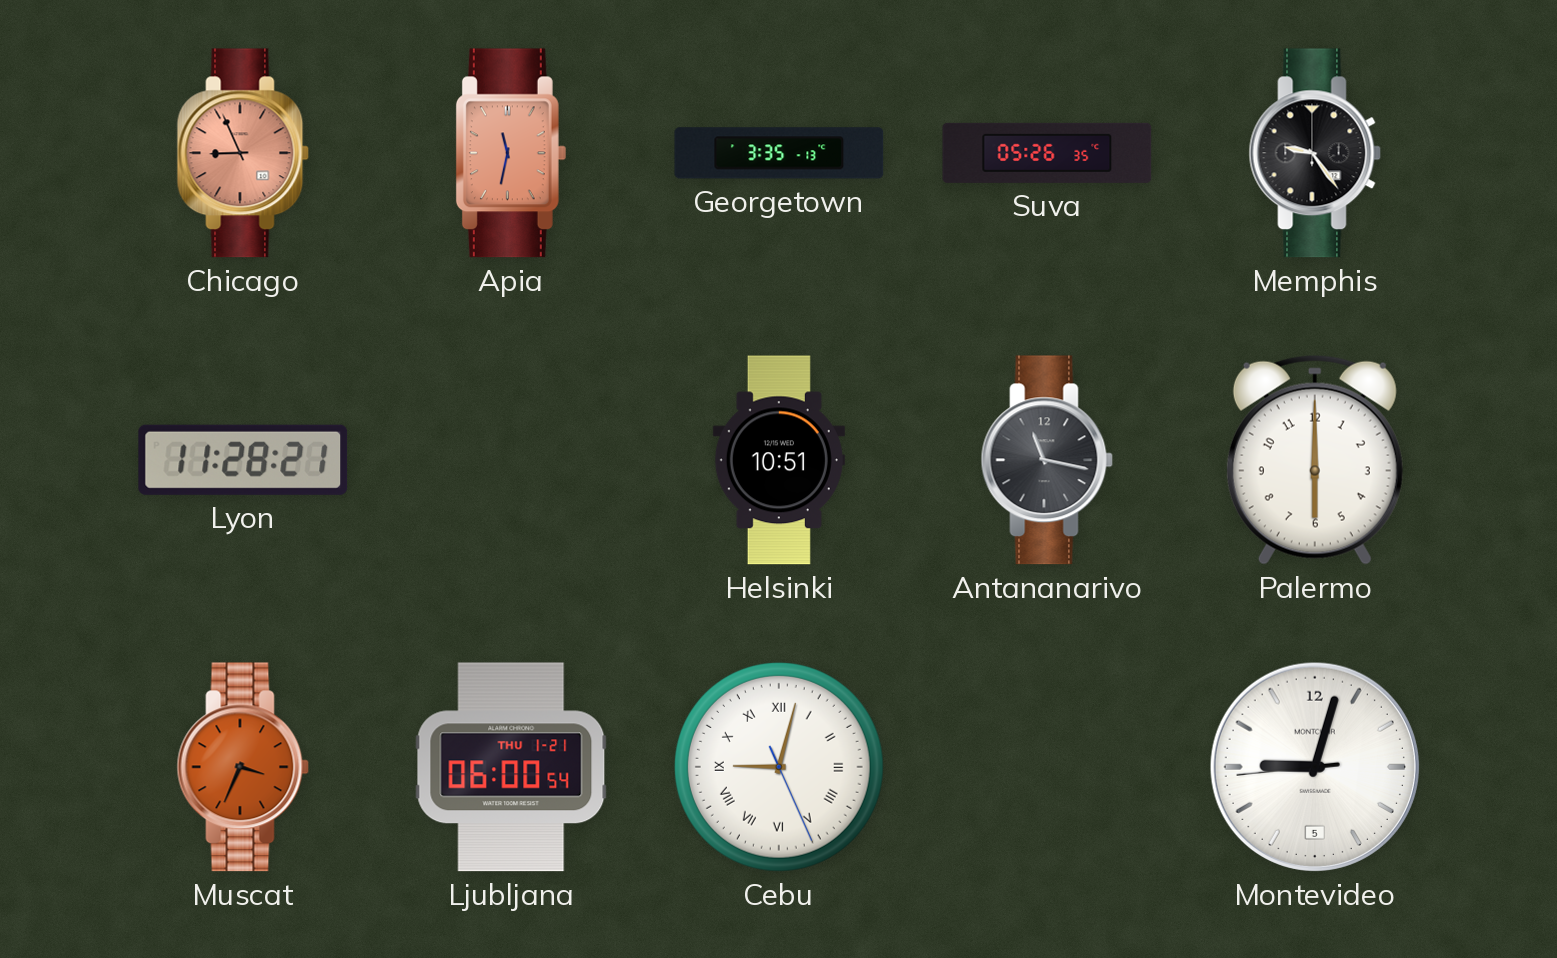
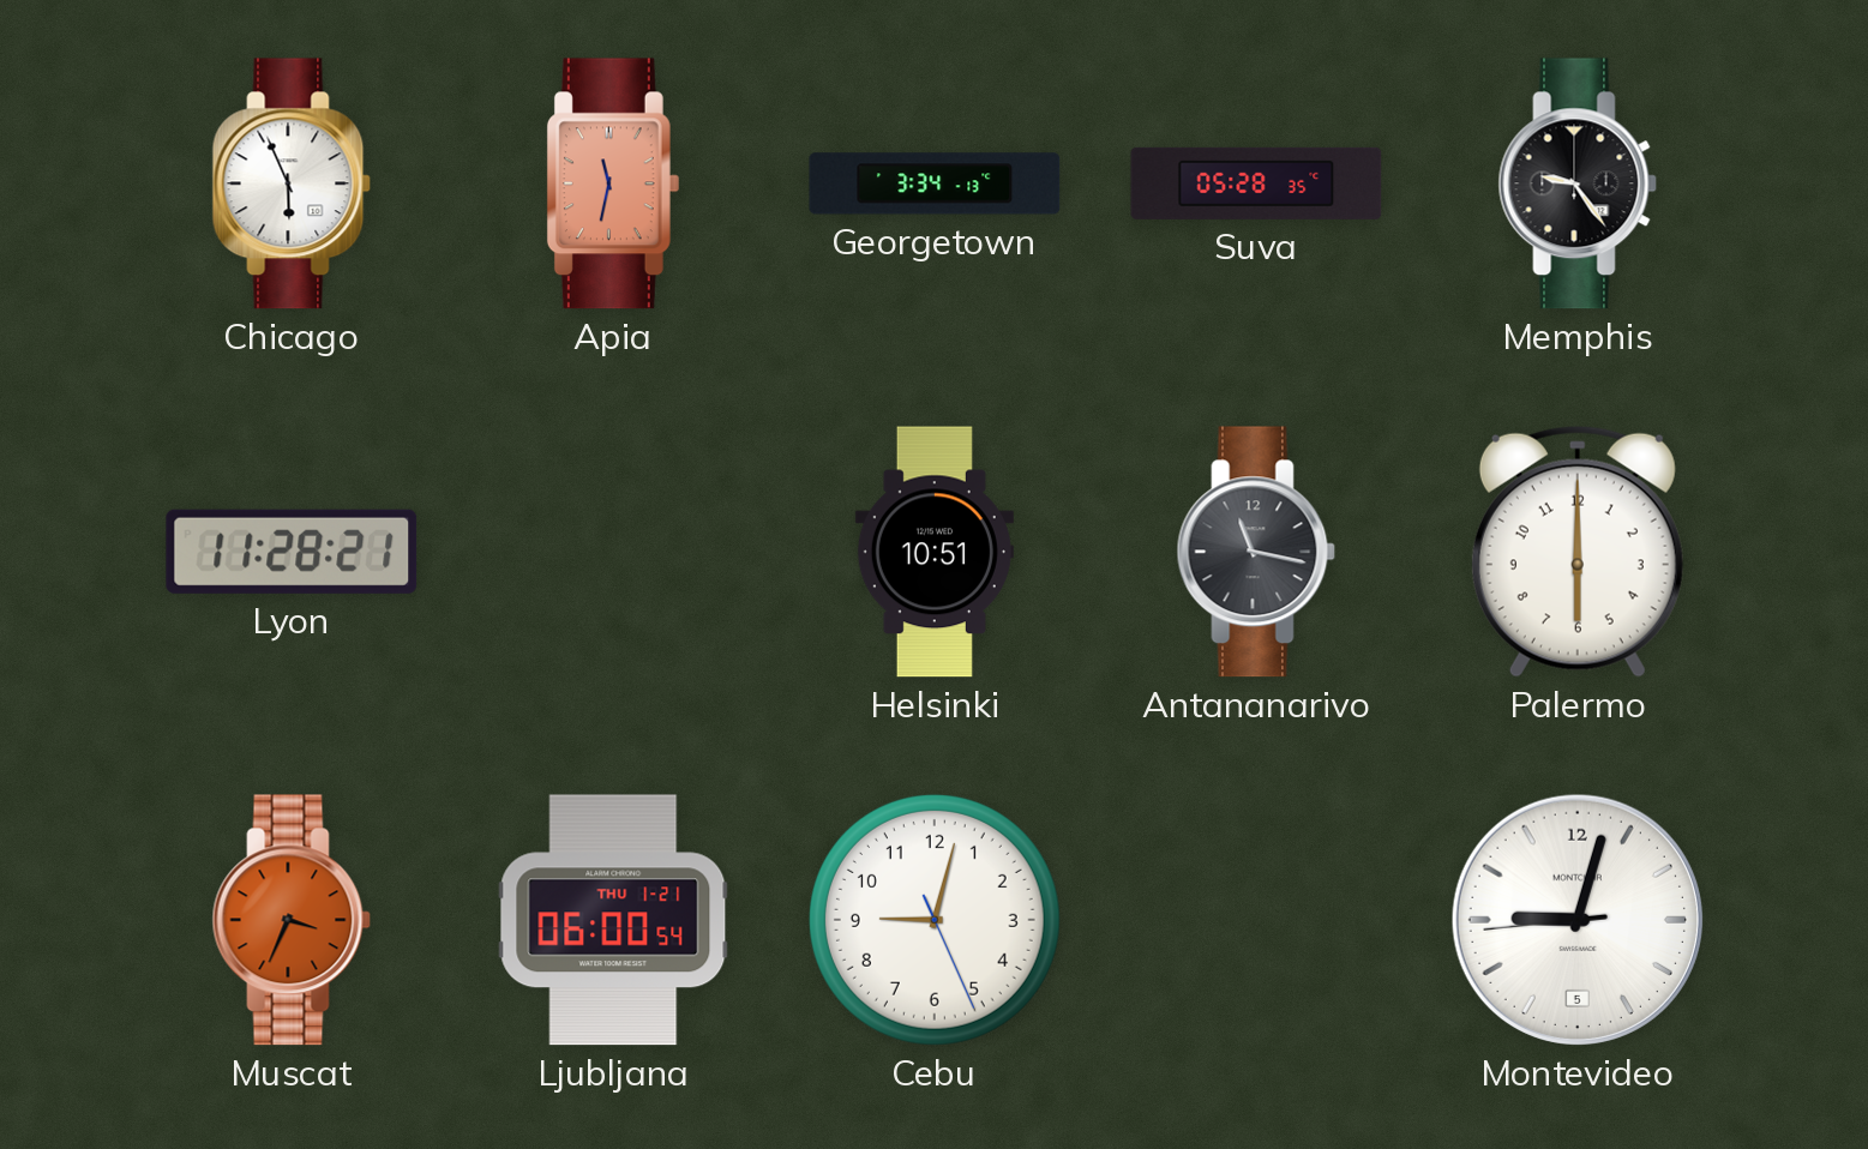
Chicago: 8:56 -> 5:56 (292, 184)
Chicago dial: salmon -> white (292, 184)
Georgetown: 3:35 -> 3:34 (935, 184)
Suva: 05:26 -> 05:28 (1256, 184)
Cebu numerals: Roman -> Arabic (935, 920)
